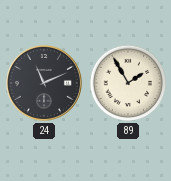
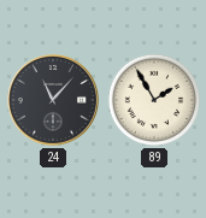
24: 11:11 -> 11:07 (53, 100)
